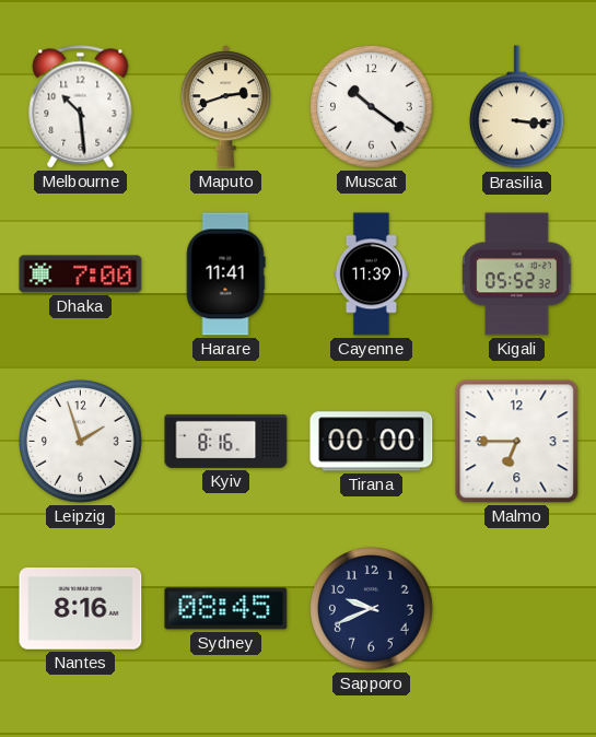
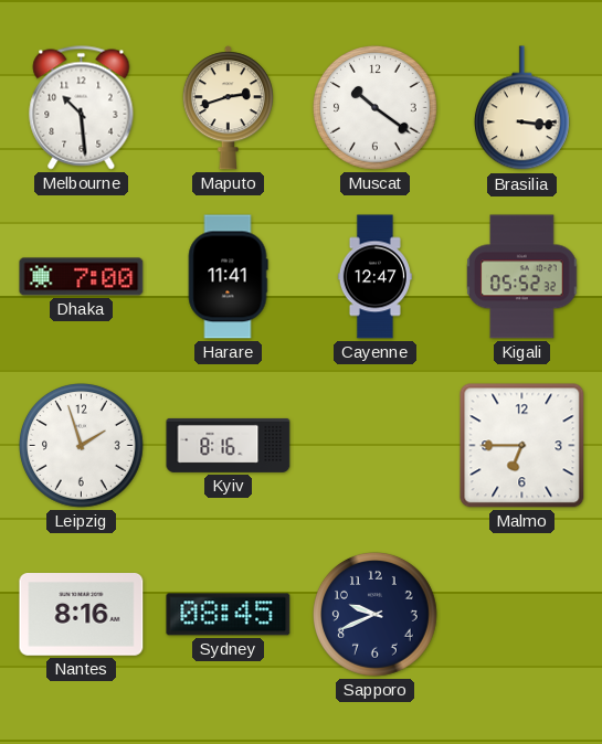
Cayenne: 11:39 -> 12:47 (374, 277)
Tirana: 00:00 -> none (372, 442)
